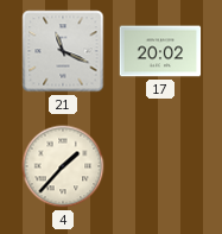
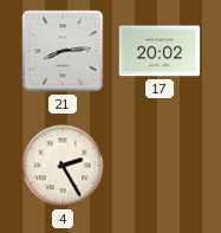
21: 11:19 -> 8:14 (63, 51)
4: 1:37 -> 2:25 (63, 166)
